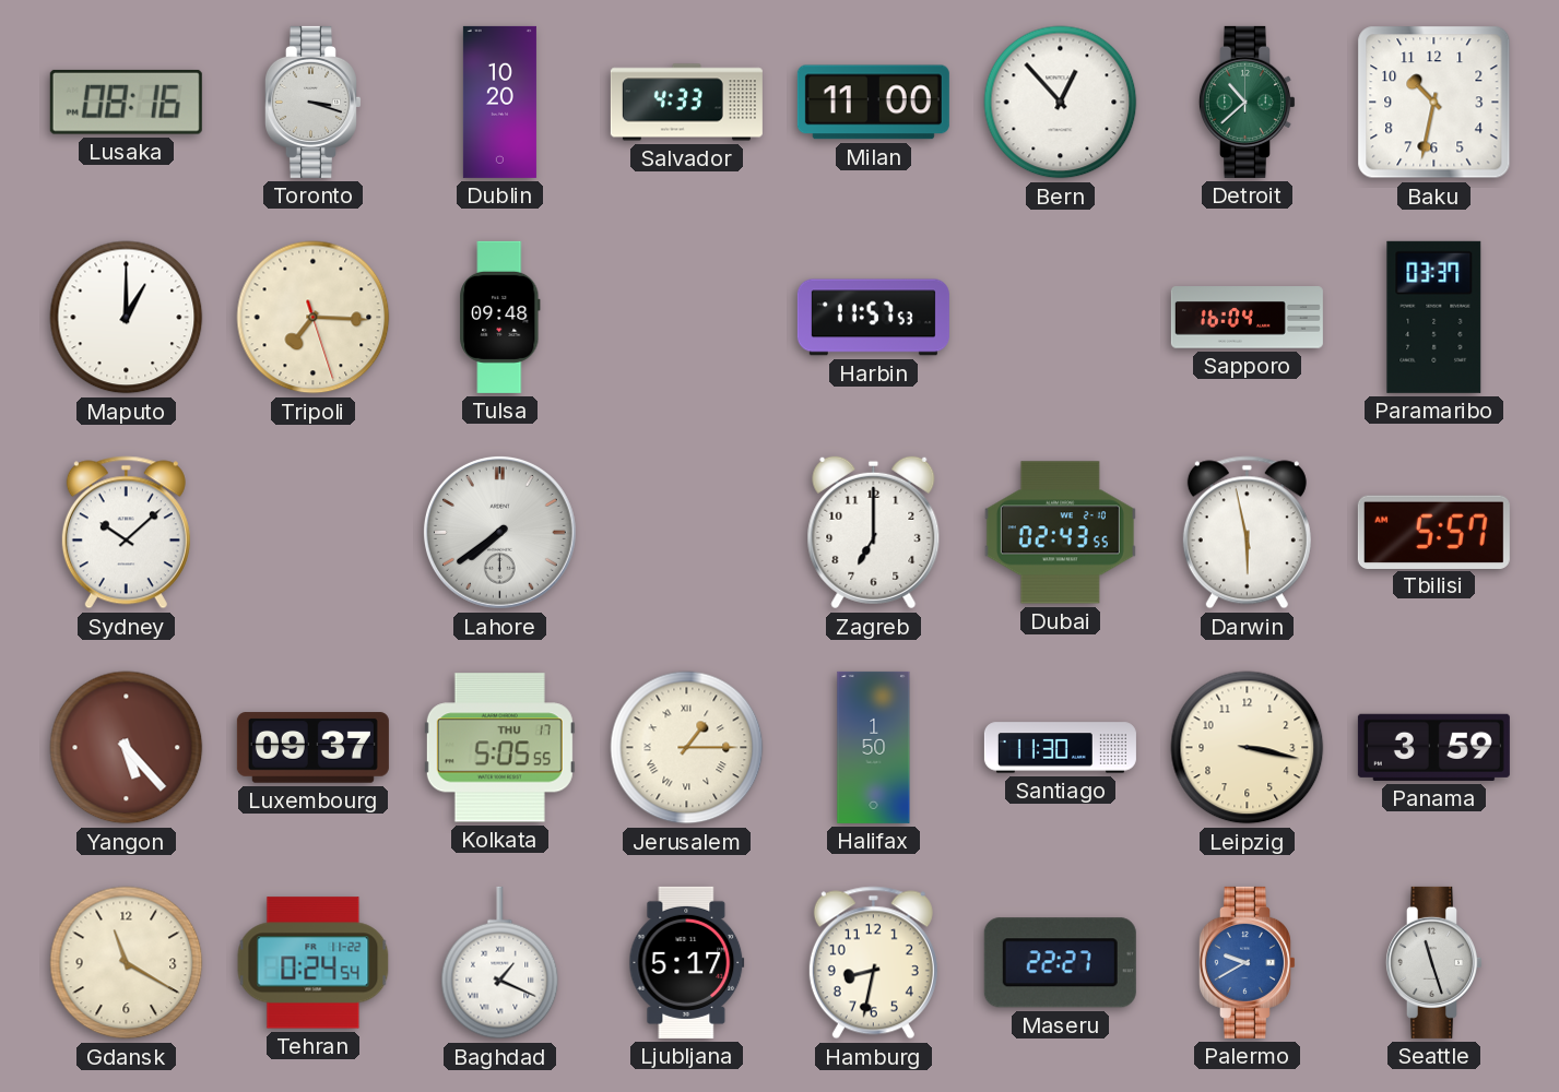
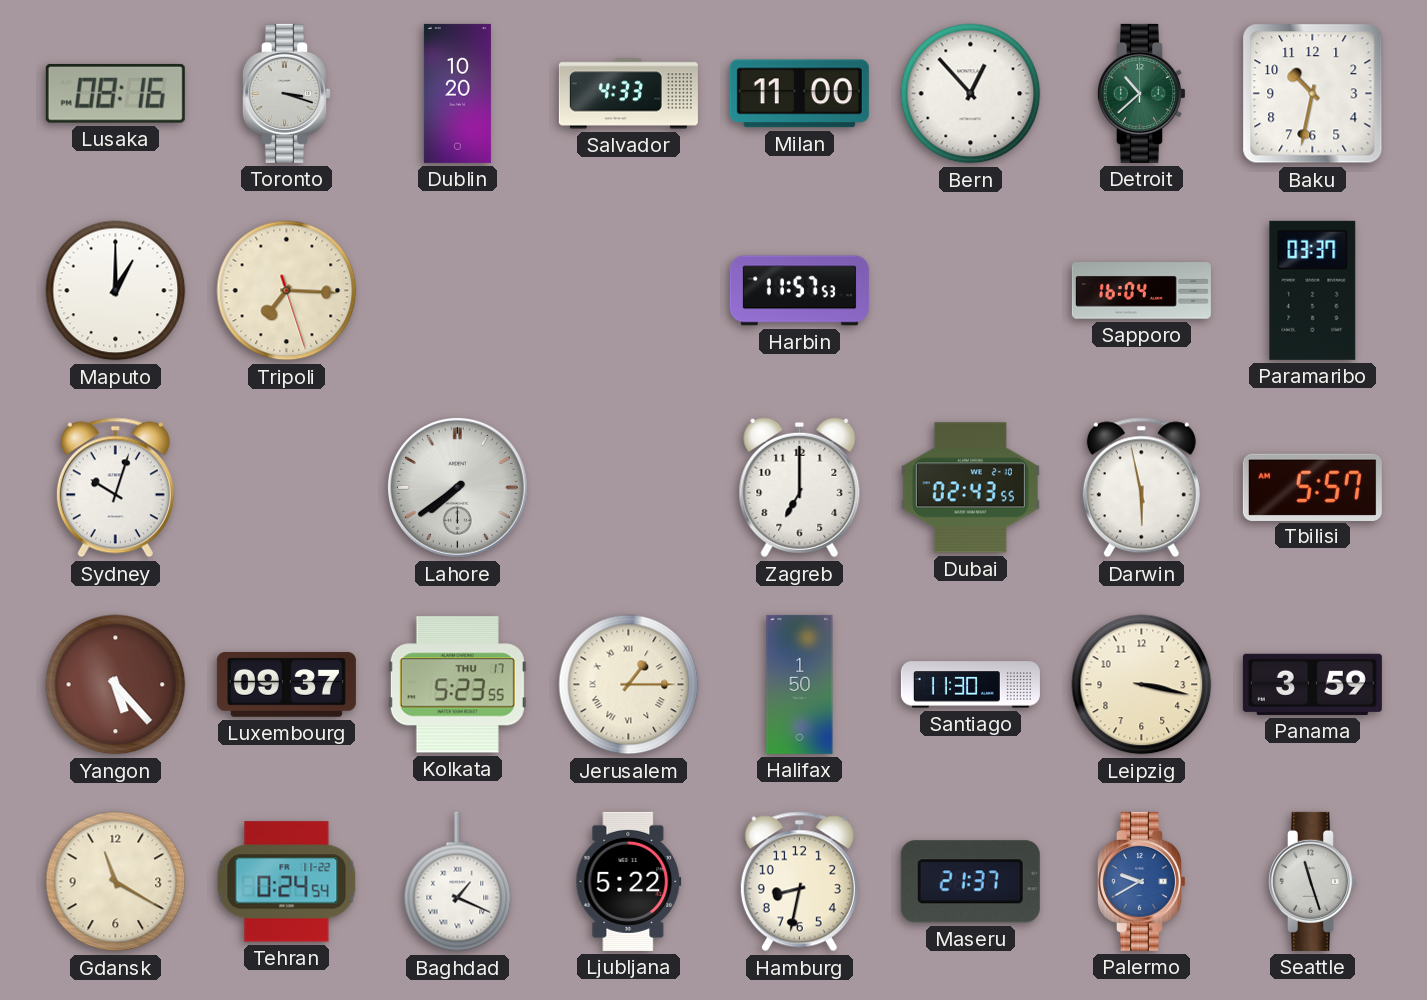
Tulsa: 09:48 -> none (500, 317)
Sydney: 10:08 -> 10:03 (115, 488)
Kolkata: 5:05 -> 5:23 (457, 685)
Ljubljana: 5:17 -> 5:22 (629, 881)
Maseru: 22:27 -> 21:37 (970, 882)
